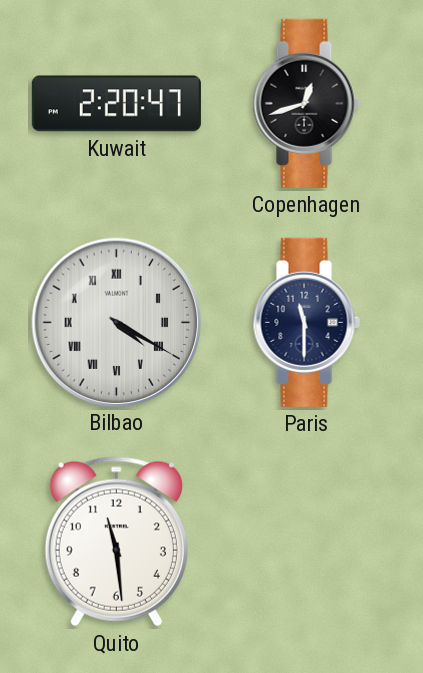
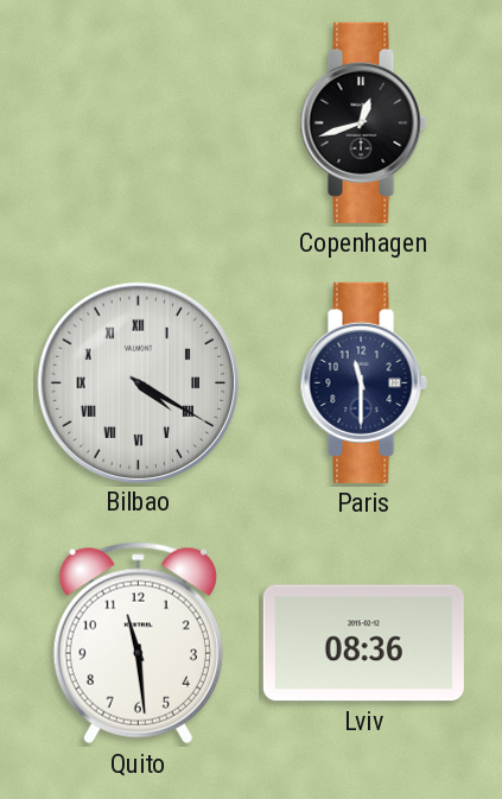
Kuwait: 2:20 -> none (116, 104)
Lviv: none -> 08:36 (363, 643)
